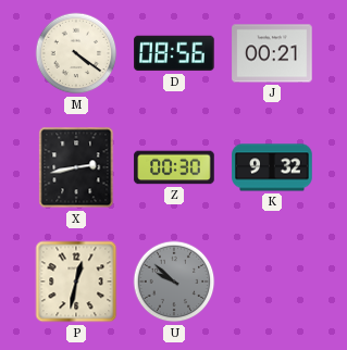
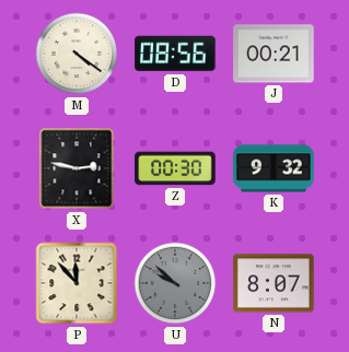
X: 2:43 -> 2:47 (77, 168)
P: 12:32 -> 11:53 (77, 283)
N: none -> 8:07 (274, 283)
